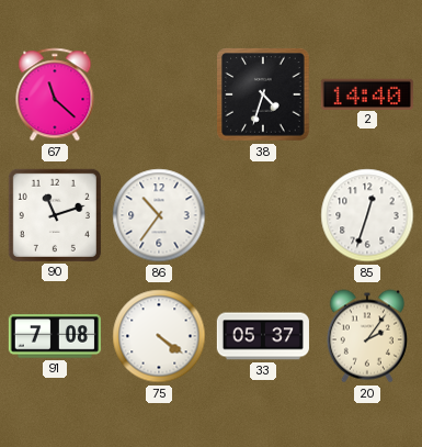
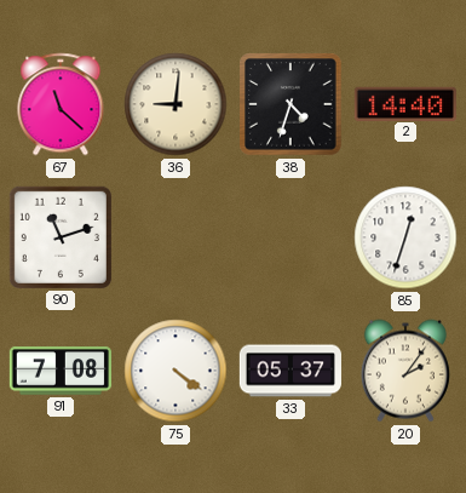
36: none -> 9:01 (176, 104)
86: 10:36 -> none (159, 215)
